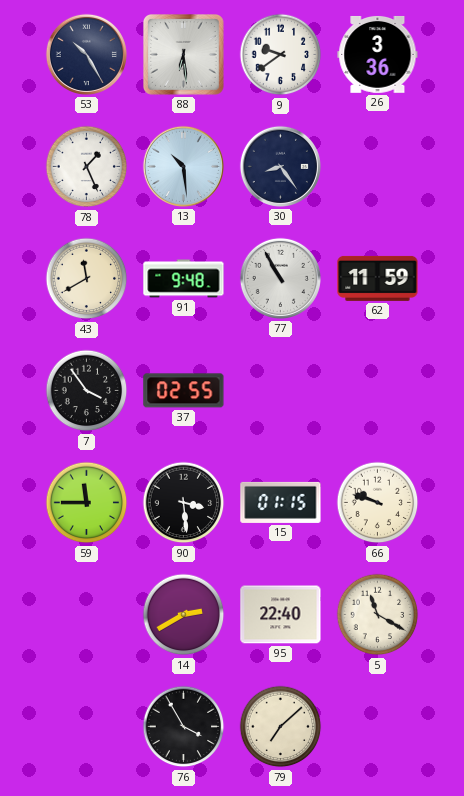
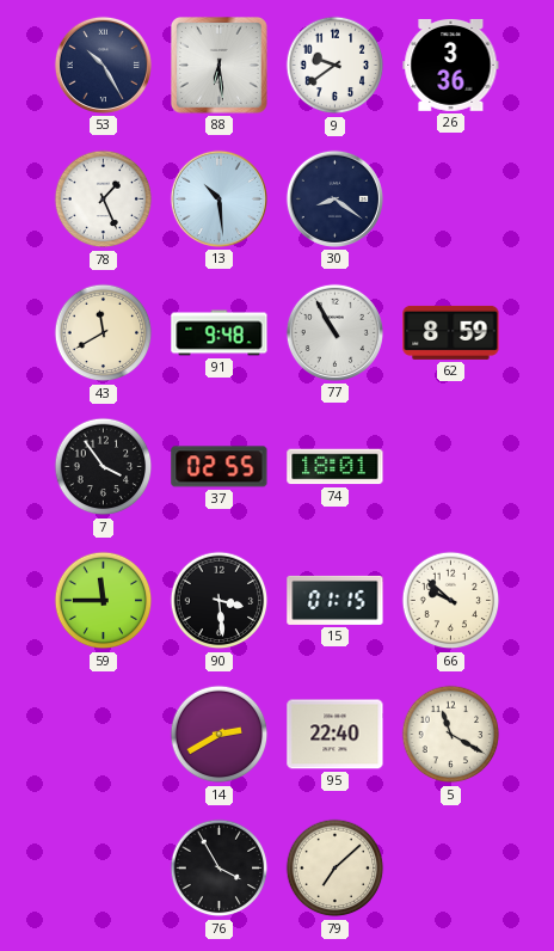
30: 8:24 -> 8:21 (334, 198)
62: 11:59 -> 8:59 (451, 332)
74: none -> 18:01 (336, 467)
66: 9:48 -> 9:52 (451, 601)
